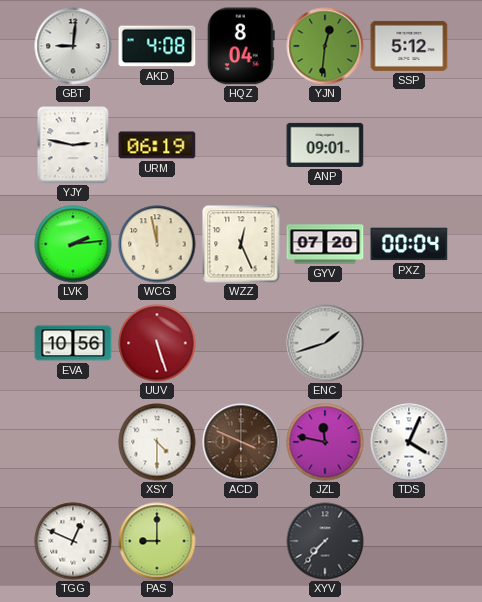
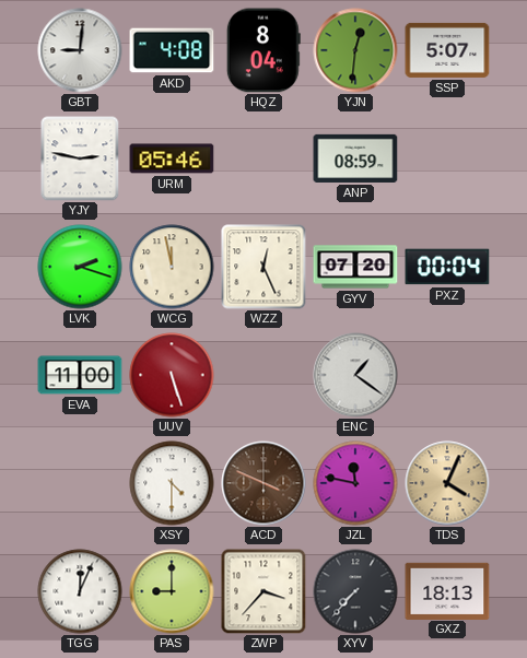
SSP: 5:12 -> 5:07 (447, 50)
URM: 06:19 -> 05:46 (172, 158)
ANP: 09:01 -> 08:59 (355, 158)
LVK: 2:14 -> 2:18 (80, 267)
EVA: 10:56 -> 11:00 (80, 375)
ENC: 1:42 -> 1:21 (355, 375)
TDS dial: white -> champagne (447, 483)
TGG: 12:49 -> 12:04 (80, 591)
ZWP: none -> 3:37 (263, 591)
GXZ: none -> 18:13 (447, 590)
